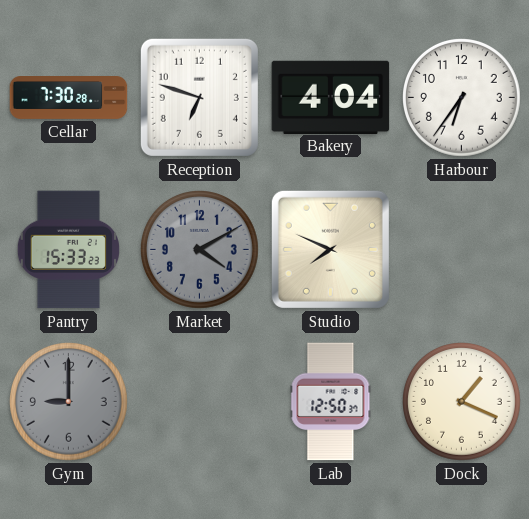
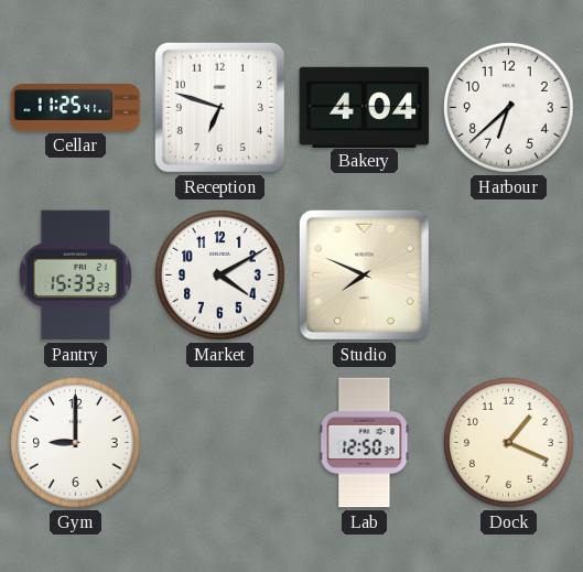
Cellar: 7:30 -> 11:25 (76, 108)
Harbour: 6:36 -> 6:38 (509, 108)
Market dial: grey -> white (220, 276)
Gym dial: grey -> white (76, 443)
